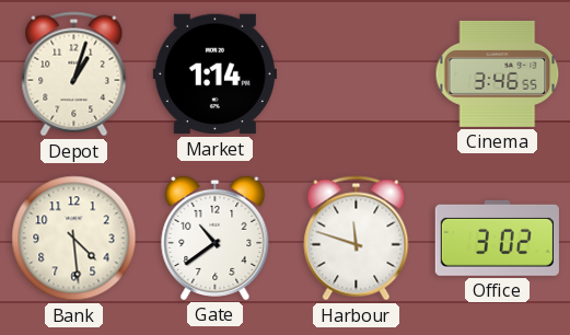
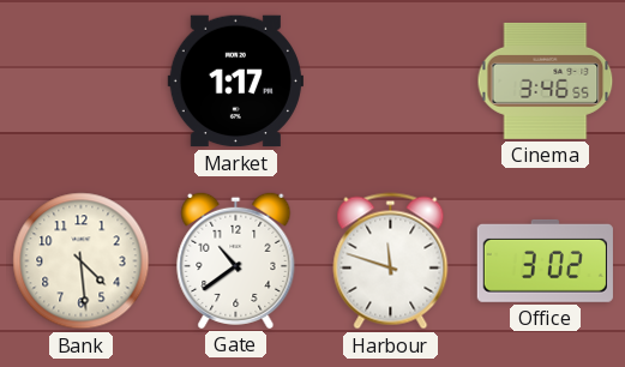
Depot: 1:03 -> none (74, 74)
Market: 1:14 -> 1:17 (235, 82)
